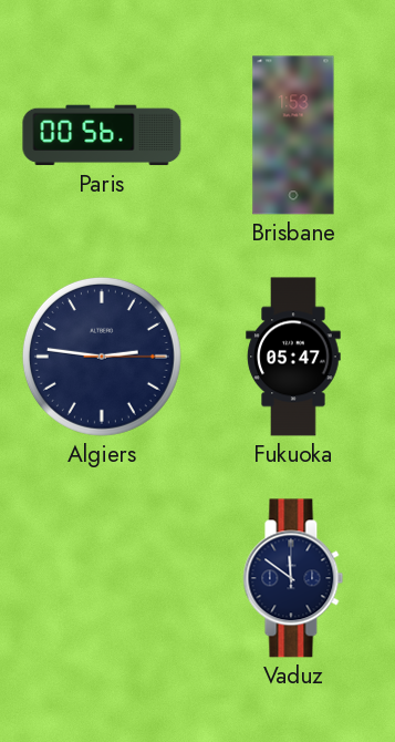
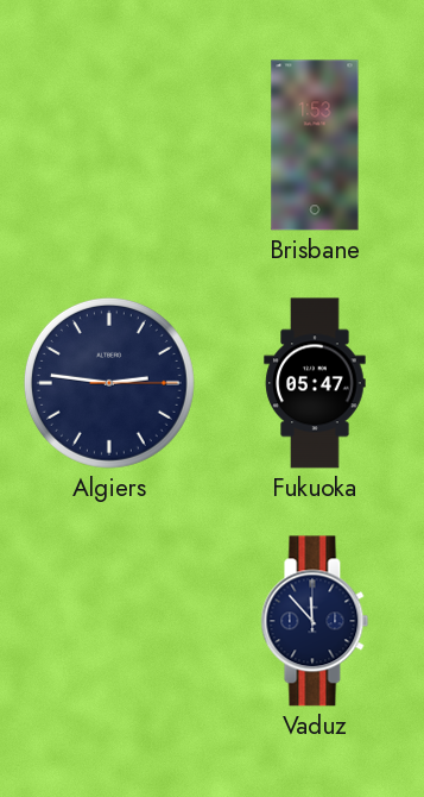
Paris: 00:56 -> none (102, 135)
Vaduz: 11:51 -> 11:53 (315, 621)
